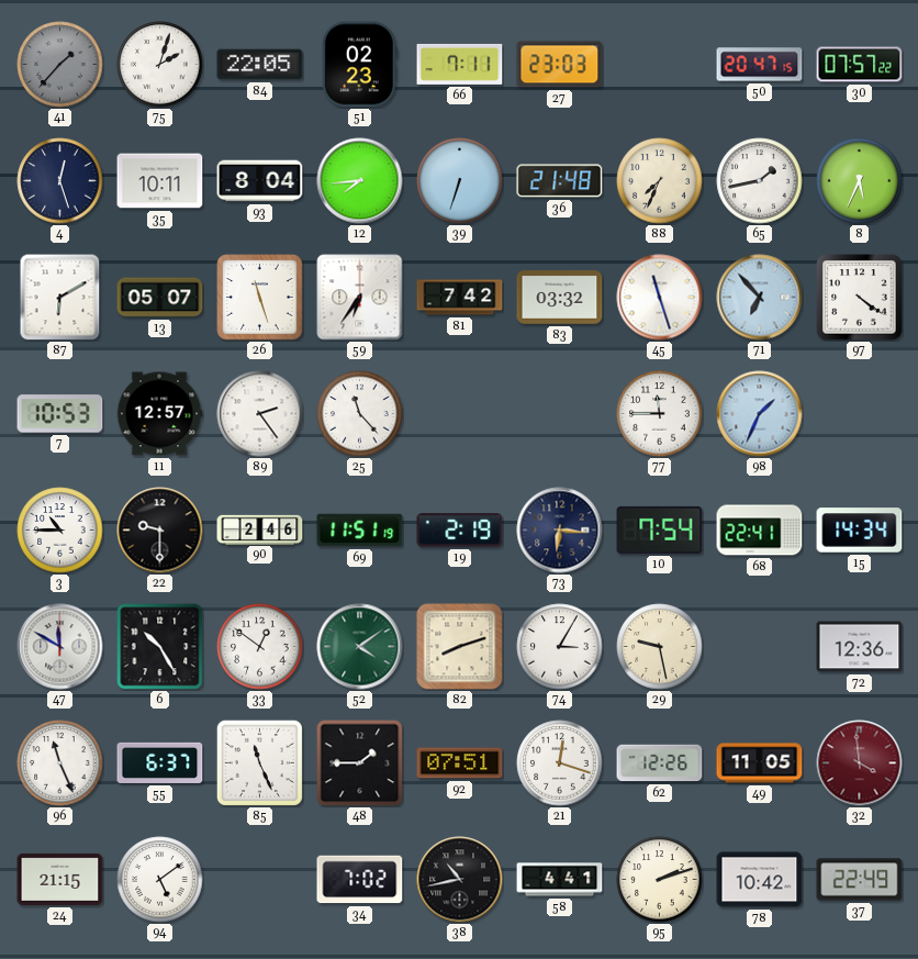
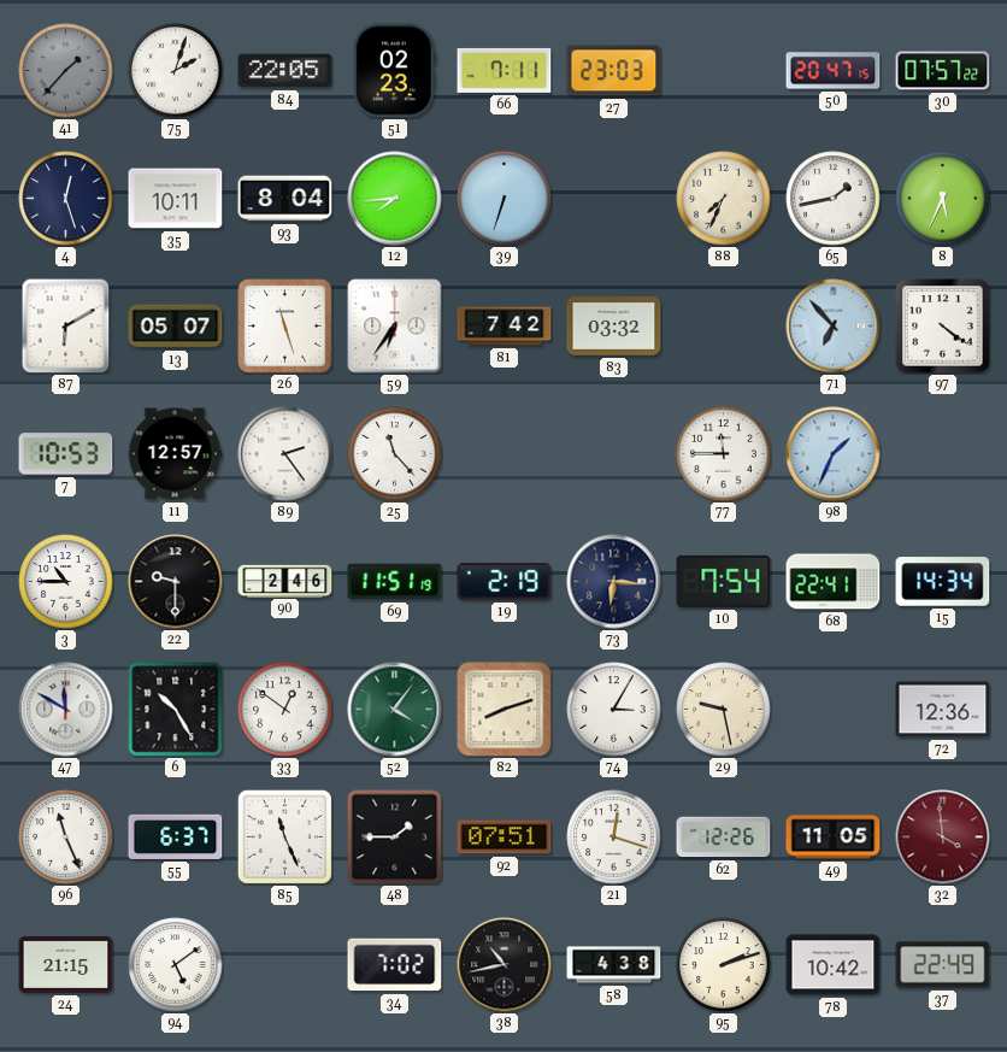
36: 21:48 -> none (560, 181)
45: 11:27 -> none (660, 298)
52: 4:09 -> 4:06 (395, 710)
58: 4:41 -> 4:38 (614, 965)
